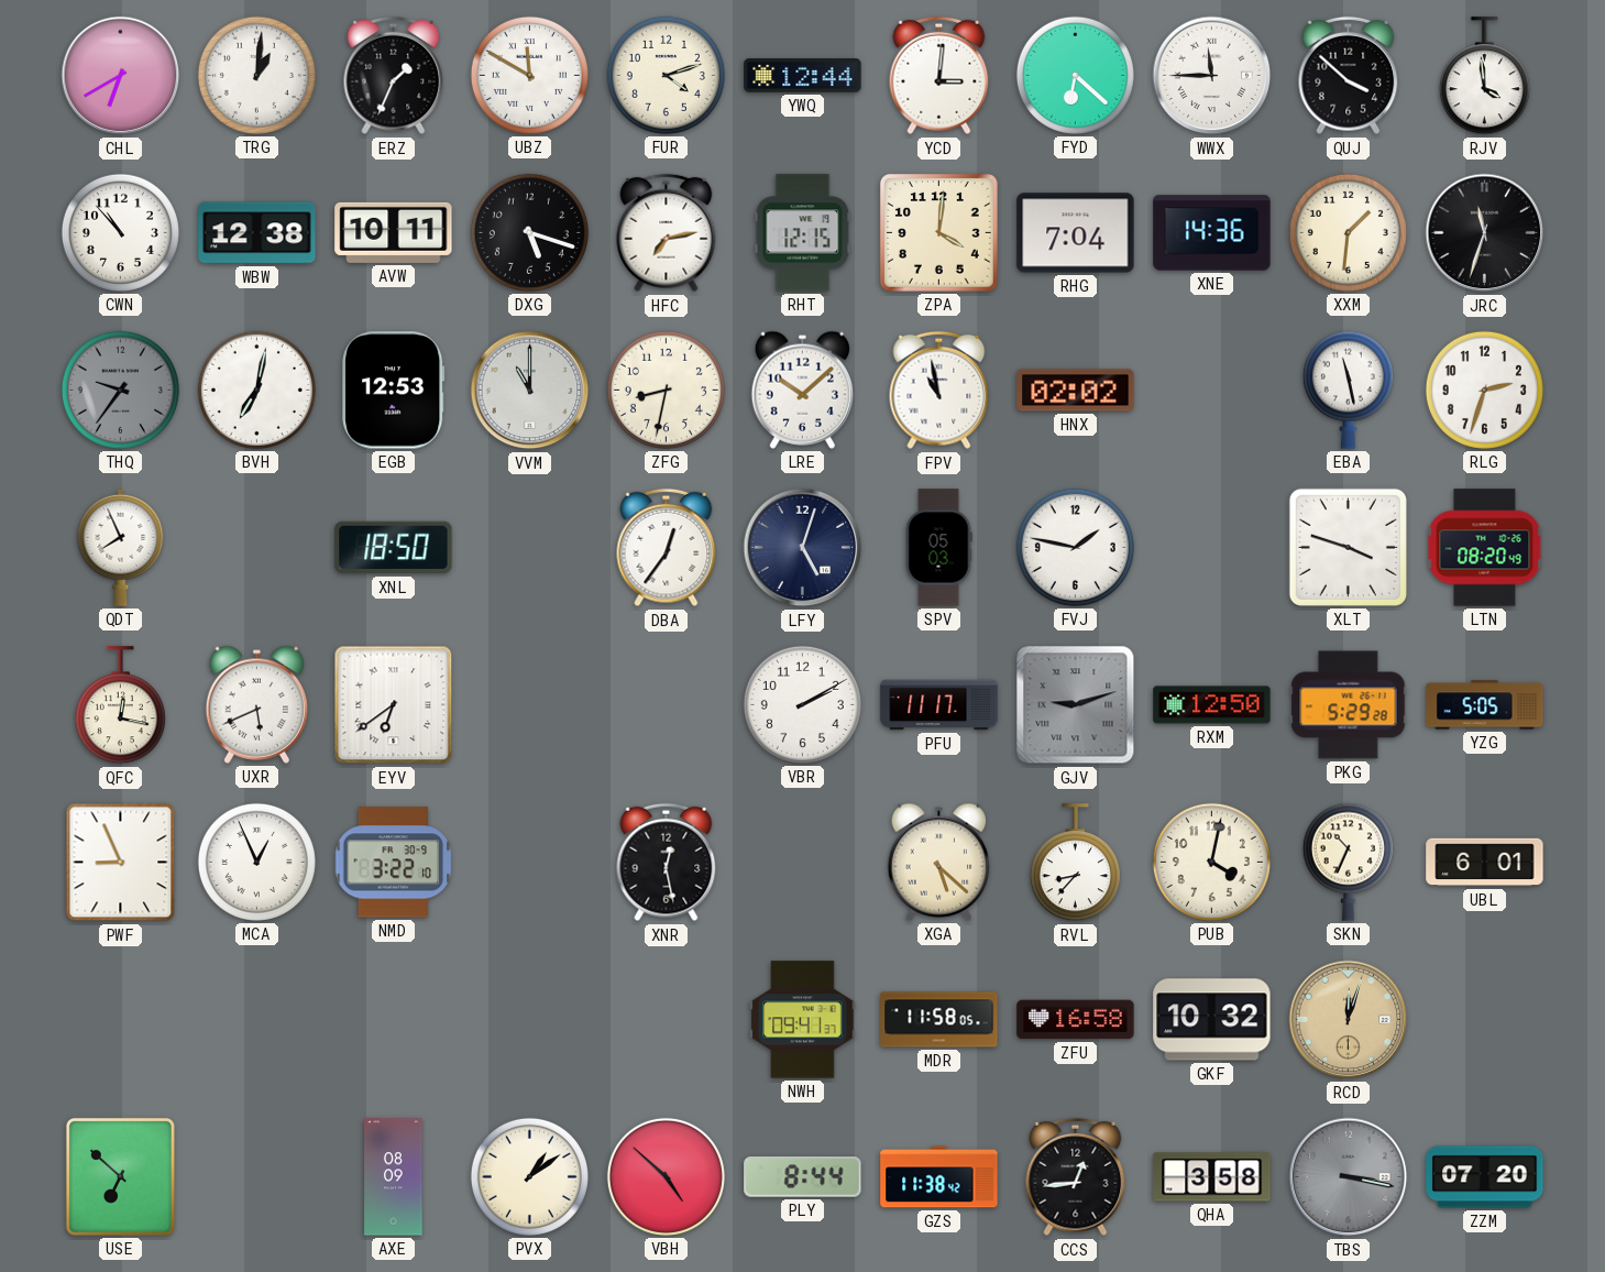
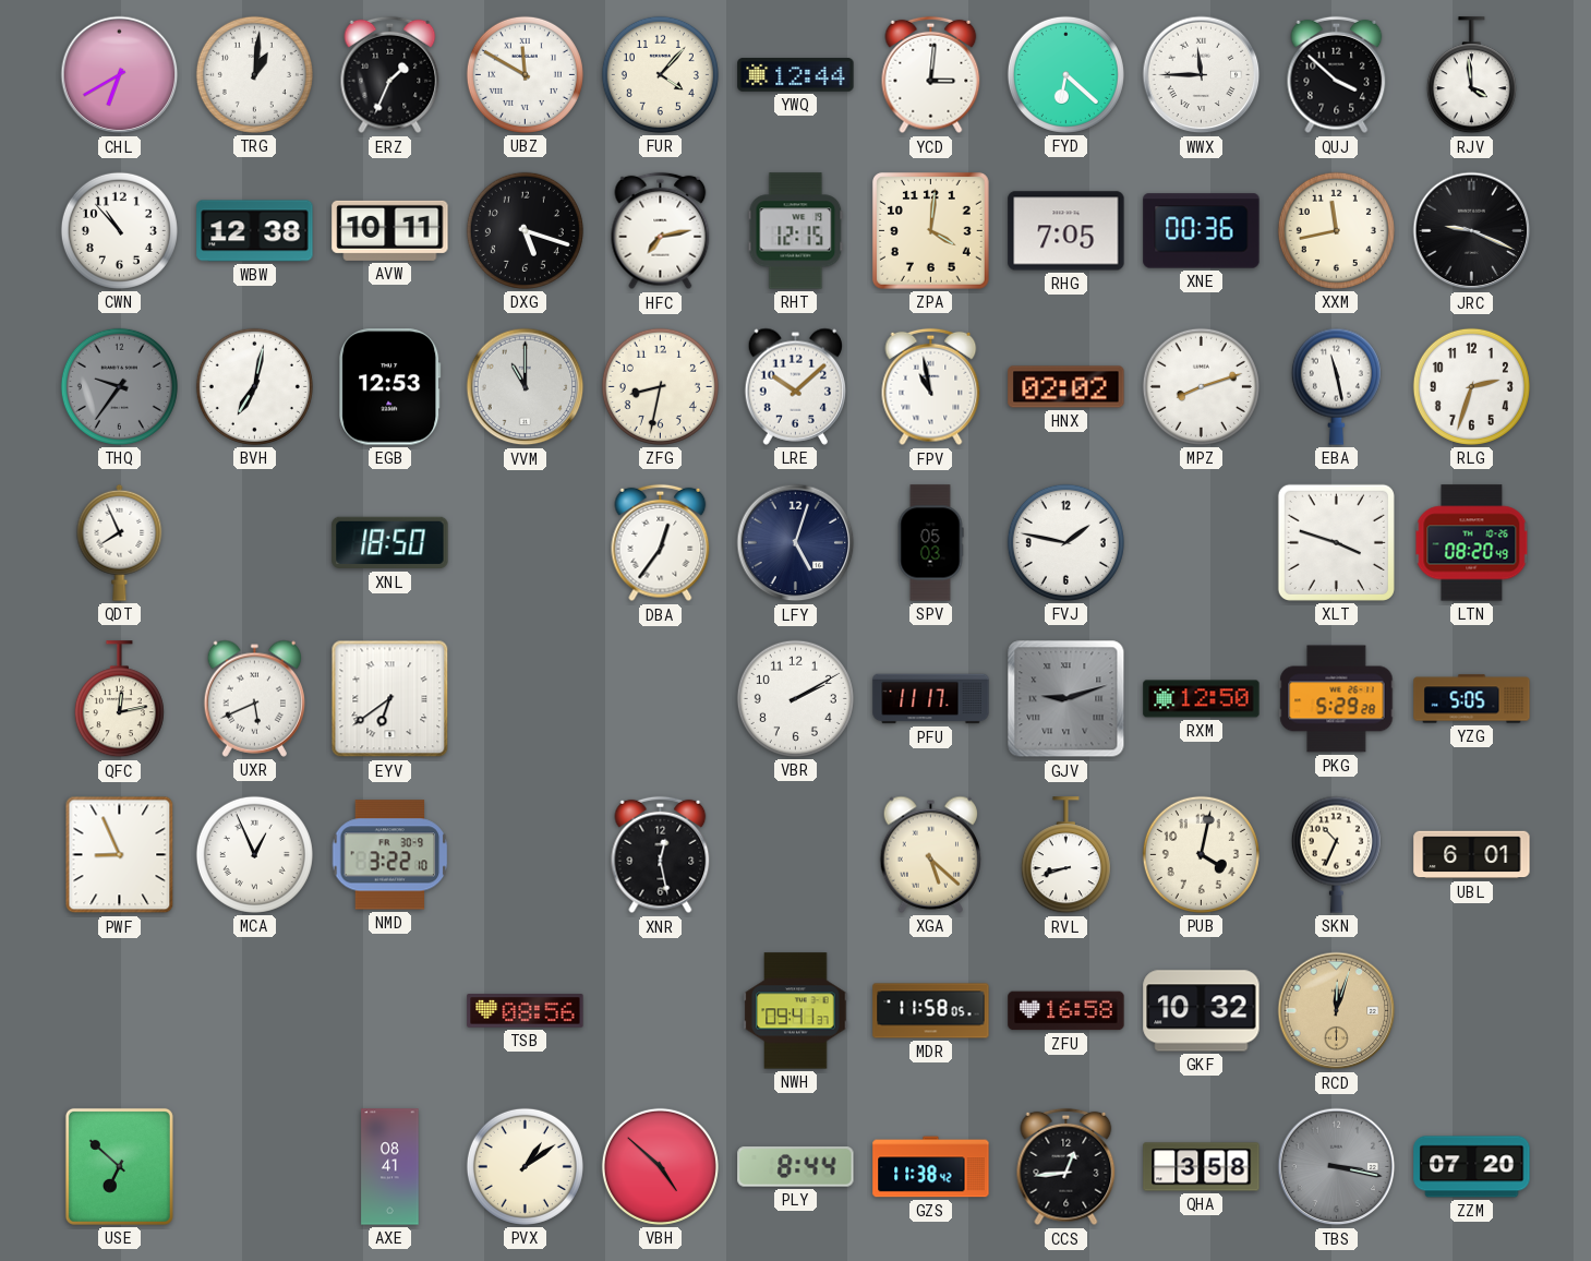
FUR: 4:12 -> 4:07 (660, 74)
RHG: 7:04 -> 7:05 (1066, 231)
XNE: 14:36 -> 00:36 (1202, 231)
XXM: 1:31 -> 11:43 (1336, 230)
JRC: 11:33 -> 9:19 (1472, 231)
MPZ: none -> 8:12 (1201, 386)
QFC: 12:17 -> 12:13 (119, 699)
RVL: 8:37 -> 8:42 (1065, 855)
TSB: none -> 08:56 (526, 1011)
AXE: 08:09 -> 08:41 (390, 1167)
